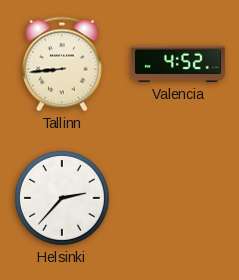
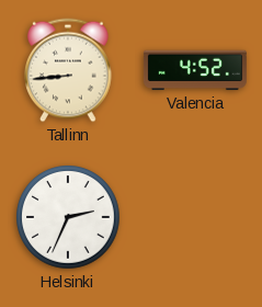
Helsinki: 2:37 -> 2:34 (69, 218)
